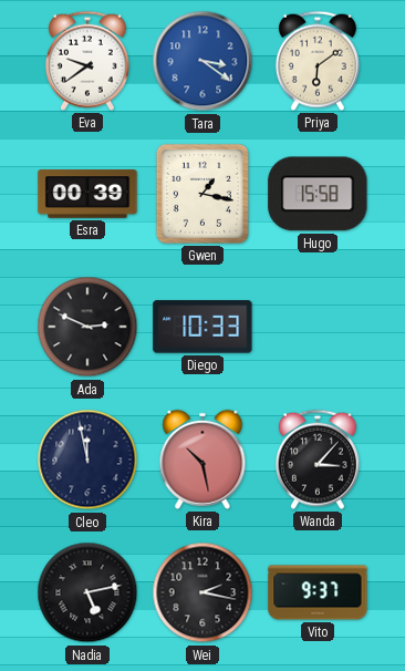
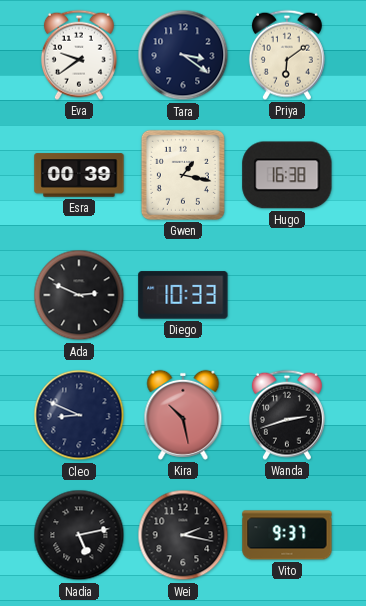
Tara dial: blue -> navy (183, 55)
Hugo: 15:58 -> 16:38 (287, 175)
Cleo: 11:58 -> 8:49 (79, 415)
Wanda: 3:07 -> 2:42 (287, 415)
